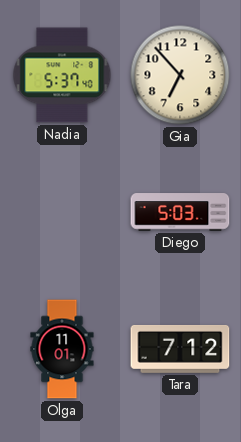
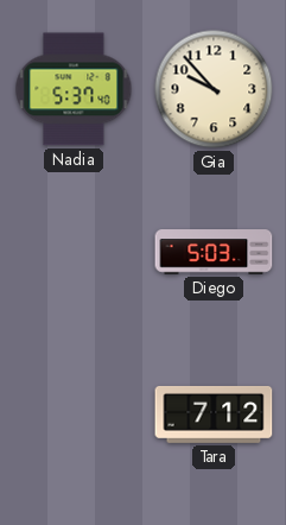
Gia: 6:53 -> 9:53 (214, 89)
Olga: 11:01 -> none (62, 349)
